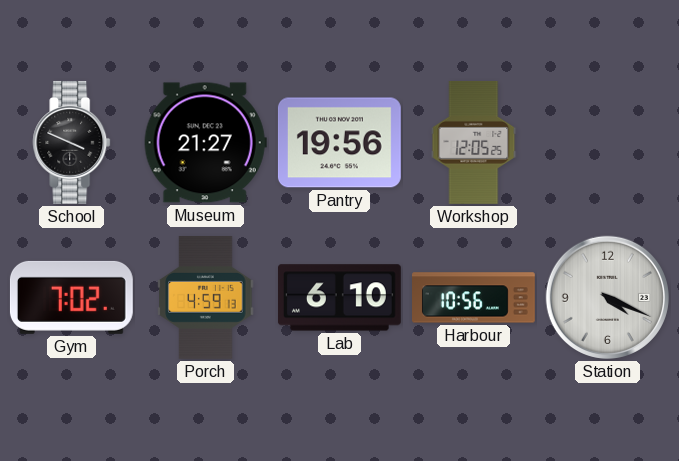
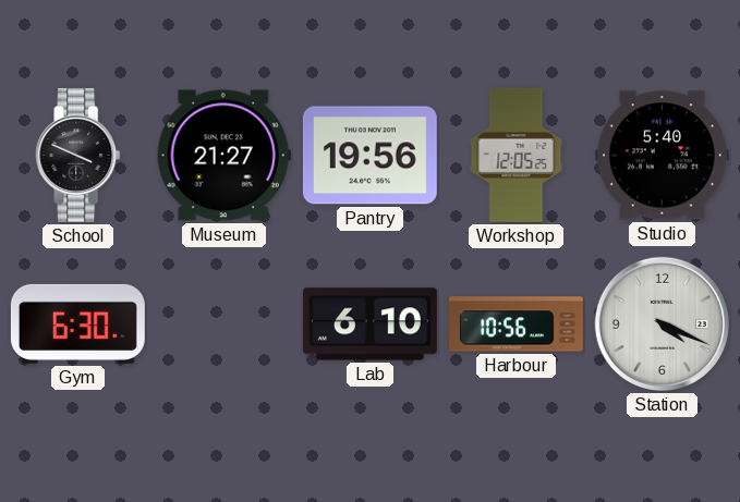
Studio: none -> 5:40 (662, 156)
Gym: 7:02 -> 6:30 (77, 323)
Porch: 4:59 -> none (206, 297)
